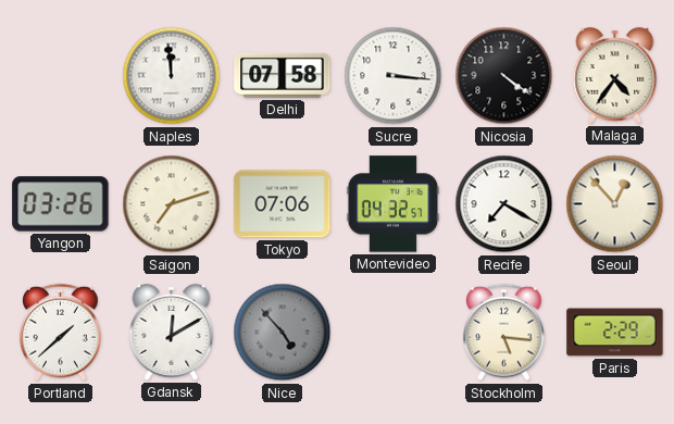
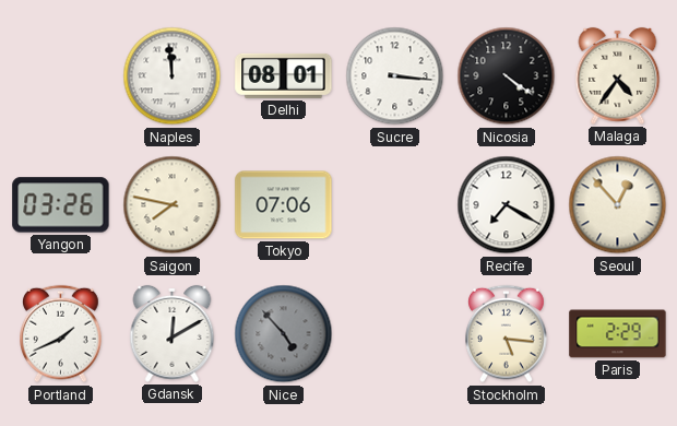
Delhi: 07:58 -> 08:01 (284, 75)
Saigon: 7:12 -> 7:47 (173, 205)
Montevideo: 04:32 -> none (394, 204)
Portland: 1:38 -> 1:41 (61, 334)
